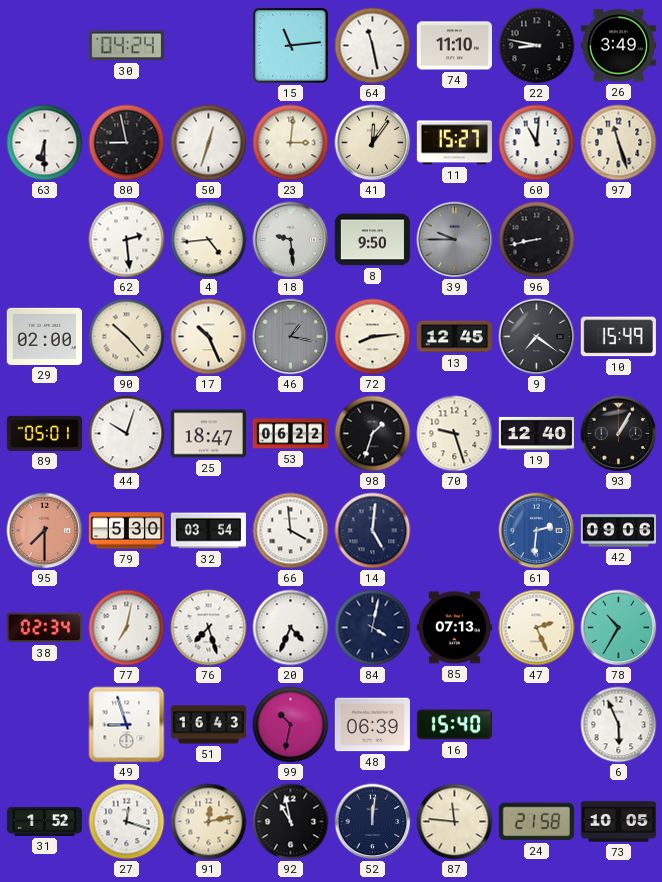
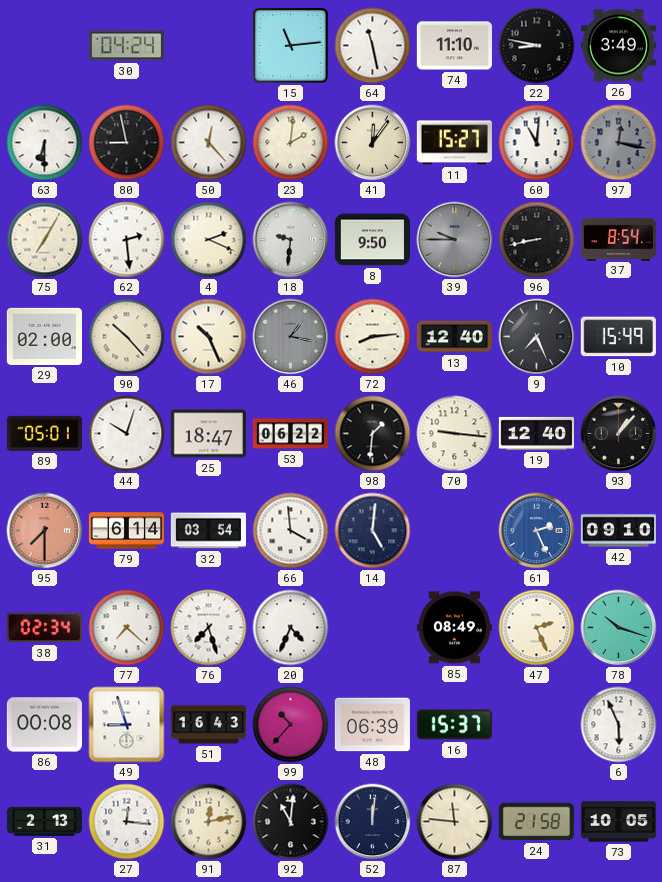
50: 12:33 -> 12:23 (209, 143)
23: 3:01 -> 2:01 (291, 143)
97: 11:27 -> 12:17 (619, 143)
97 dial: cream -> grey (619, 143)
75: none -> 7:05 (45, 240)
4: 4:44 -> 2:19 (209, 240)
18: 9:29 -> 9:31 (291, 240)
37: none -> 8:54 (618, 239)
13: 12:45 -> 12:40 (454, 337)
9: 7:21 -> 7:26 (537, 337)
98: 1:33 -> 1:31 (373, 434)
70: 9:27 -> 9:16 (455, 434)
93: 1:05 -> 1:07 (619, 434)
79: 5:30 -> 6:14 (126, 531)
61: 2:31 -> 2:26 (537, 531)
42: 09:06 -> 09:10 (618, 531)
77: 7:02 -> 7:22 (127, 628)
84: 4:02 -> none (373, 628)
85: 07:13 -> 08:49 (454, 628)
78: 10:35 -> 10:18 (619, 628)
86: none -> 00:08 (44, 725)
99: 10:32 -> 10:37 (291, 725)
16: 15:40 -> 15:37 (454, 725)
31: 1:52 -> 2:13 (44, 821)
27: 12:18 -> 12:16 (127, 822)
92: 10:58 -> 11:01 (291, 822)
